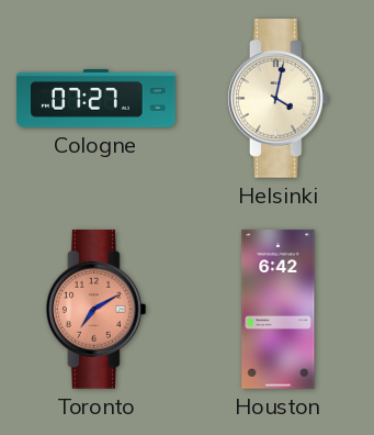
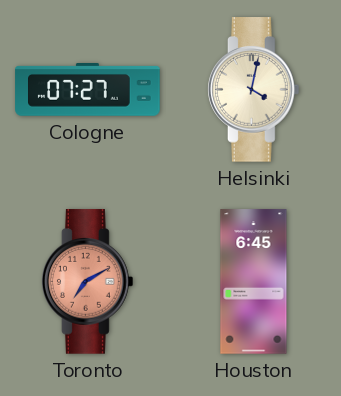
Houston: 6:42 -> 6:45 (254, 282)
